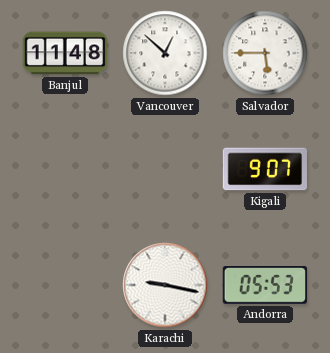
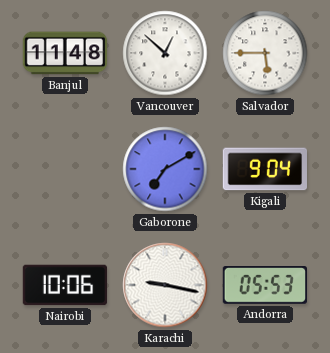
Gaborone: none -> 7:10 (165, 169)
Kigali: 9:07 -> 9:04 (264, 169)
Nairobi: none -> 10:06 (65, 285)
